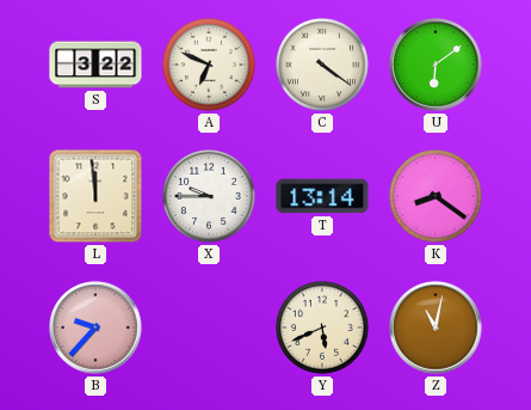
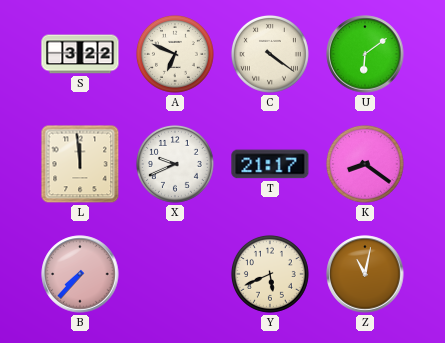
X: 9:45 -> 9:41 (175, 164)
T: 13:14 -> 21:17 (270, 164)
B: 9:37 -> 7:37 (80, 274)
